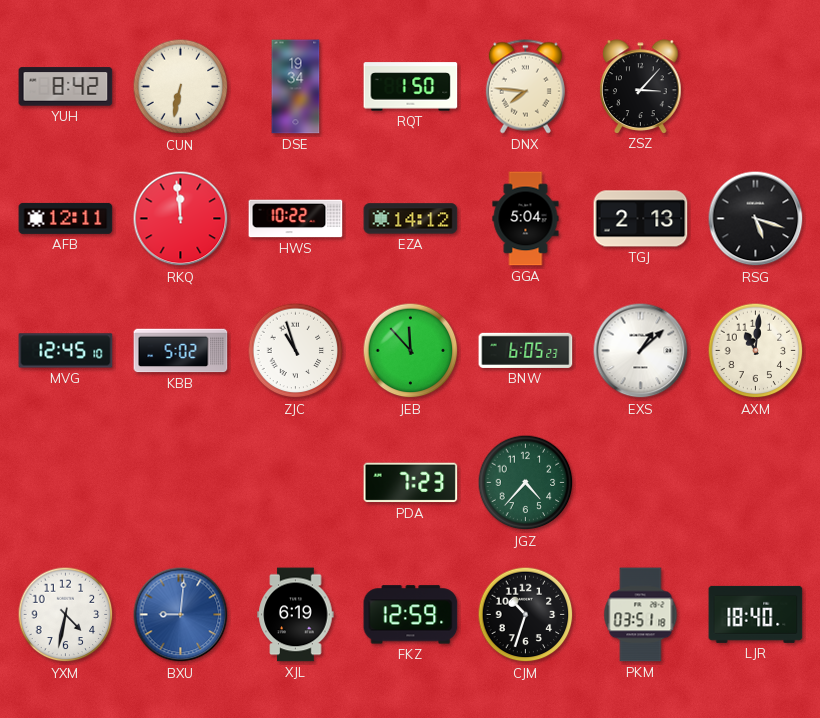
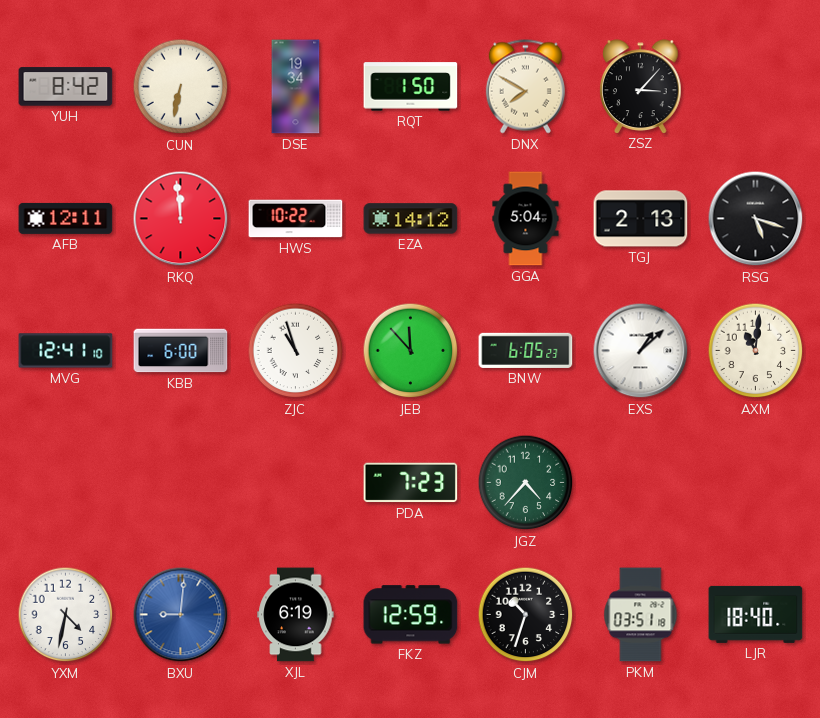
DNX: 7:46 -> 7:50 (525, 87)
MVG: 12:45 -> 12:41 (66, 351)
KBB: 5:02 -> 6:00 (181, 351)
